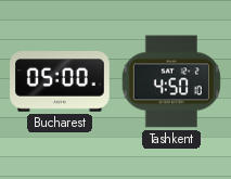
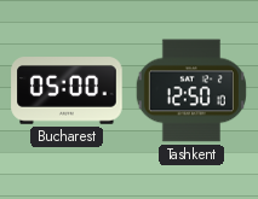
Tashkent: 4:50 -> 12:50 (191, 90)
